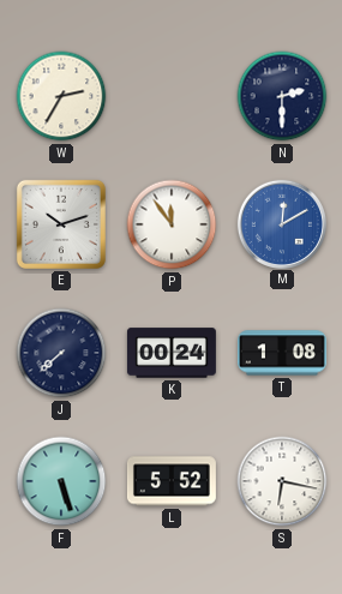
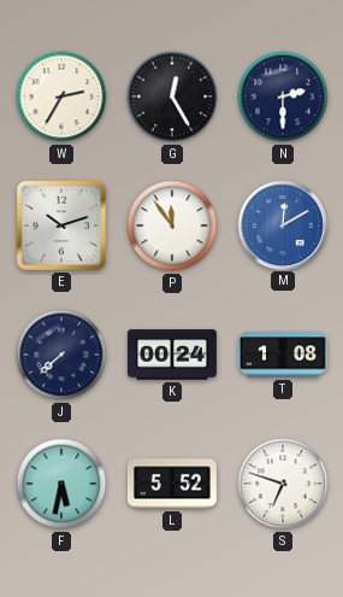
G: none -> 12:25 (172, 96)
F: 5:27 -> 5:32 (61, 484)
S: 6:17 -> 6:48 (283, 484)
